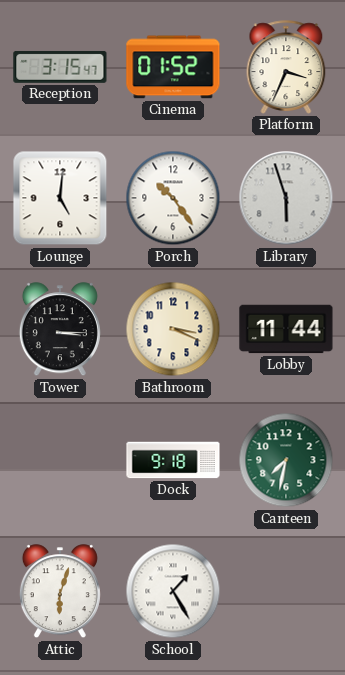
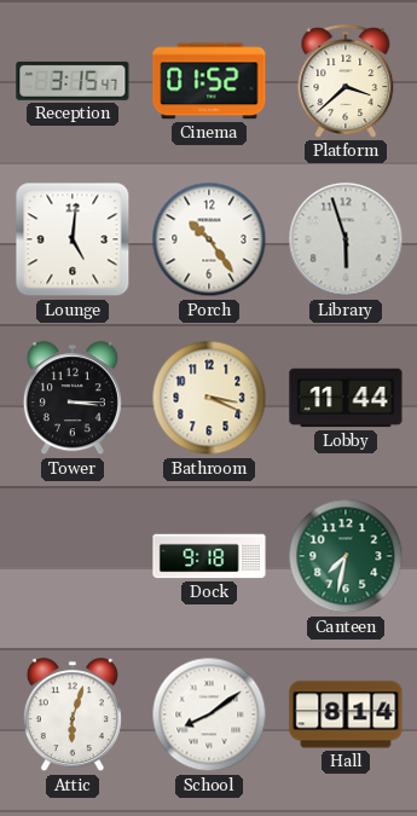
Platform: 3:34 -> 3:38 (346, 81)
School: 1:25 -> 8:09 (209, 714)
Hall: none -> 8:14 (346, 714)
